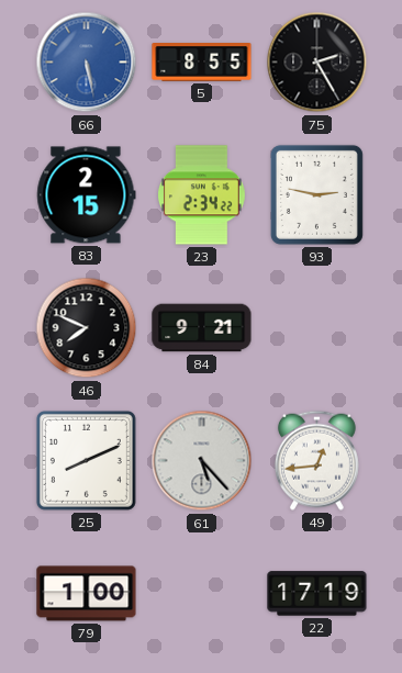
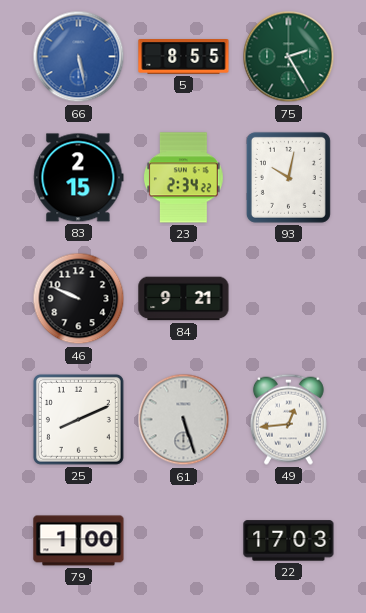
75 dial: black -> green (289, 57)
93: 2:47 -> 10:02 (288, 177)
46: 7:49 -> 9:49 (79, 299)
61: 5:23 -> 5:27 (184, 420)
22: 17:19 -> 17:03 (289, 541)
